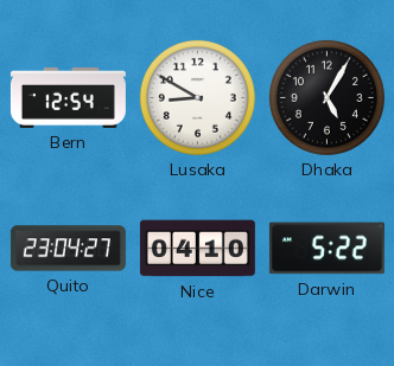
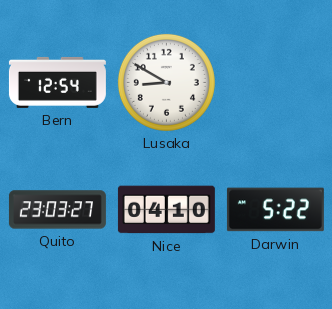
Dhaka: 5:05 -> none (326, 97)
Quito: 23:04 -> 23:03 (57, 210)
